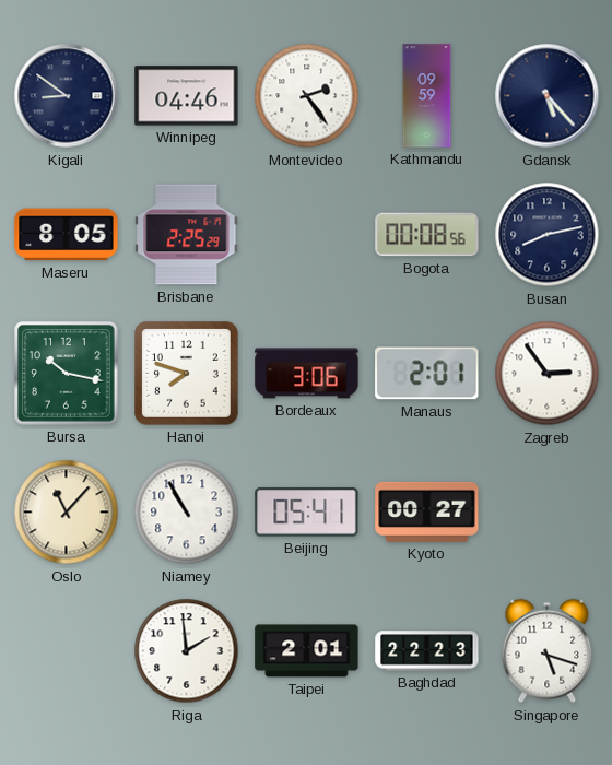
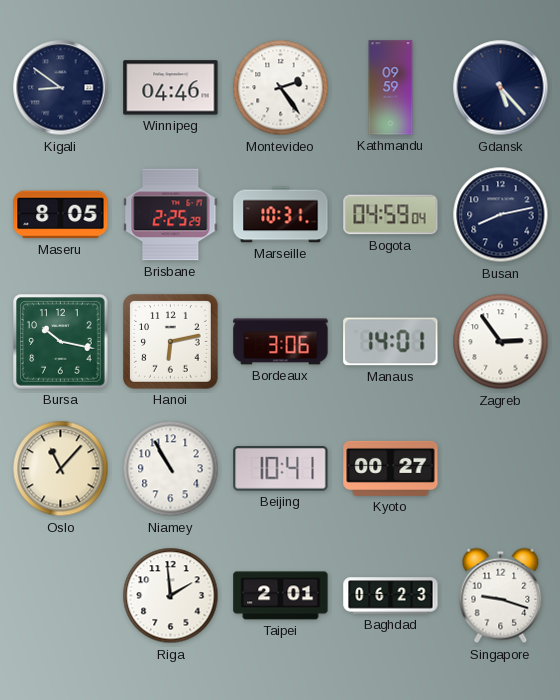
Marseille: none -> 10:31 (281, 215)
Bogota: 00:08 -> 04:59 (391, 215)
Hanoi: 7:48 -> 6:13 (171, 342)
Manaus: 2:01 -> 14:01 (391, 342)
Beijing: 05:41 -> 10:41 (281, 468)
Baghdad: 22:23 -> 06:23 (391, 596)
Singapore: 5:18 -> 9:18 (501, 596)
